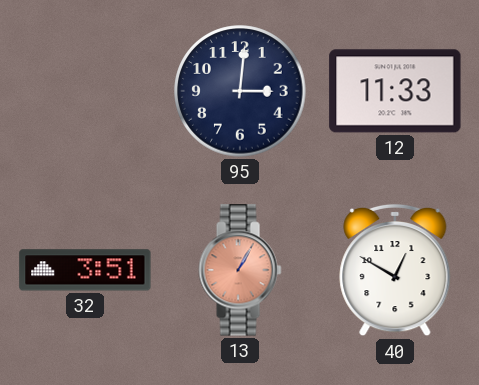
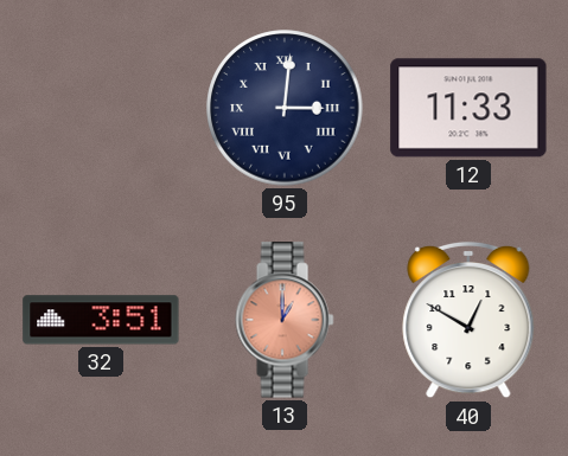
95 numerals: Arabic -> Roman (285, 108)
13: 1:05 -> 1:00 (285, 320)
